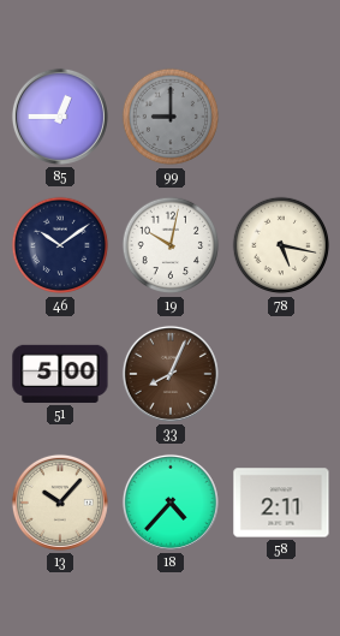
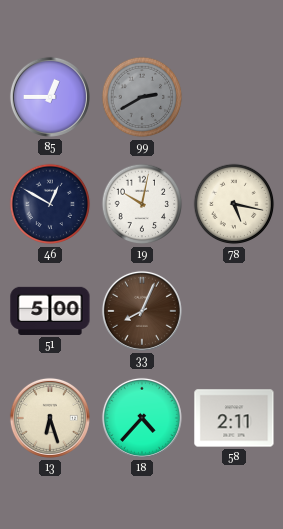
99: 9:00 -> 2:40 (142, 97)
46: 10:09 -> 12:50 (50, 204)
13: 10:07 -> 6:27 (50, 418)
